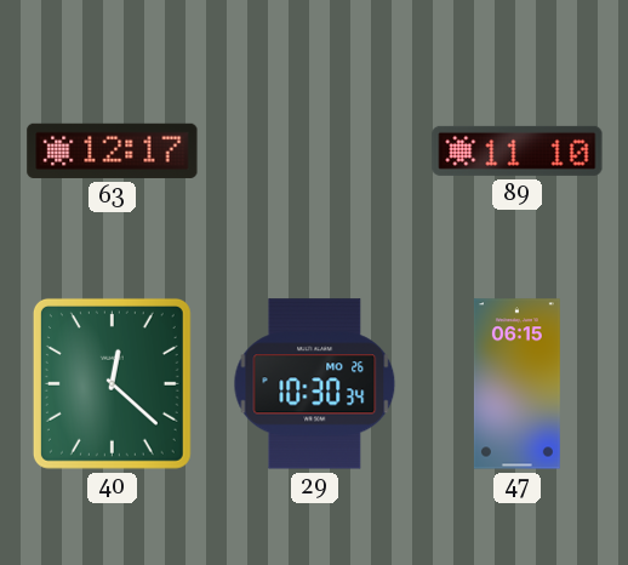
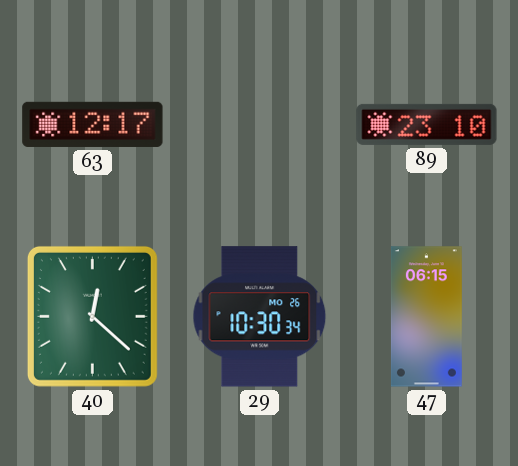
89: 11:10 -> 23:10 (427, 124)
